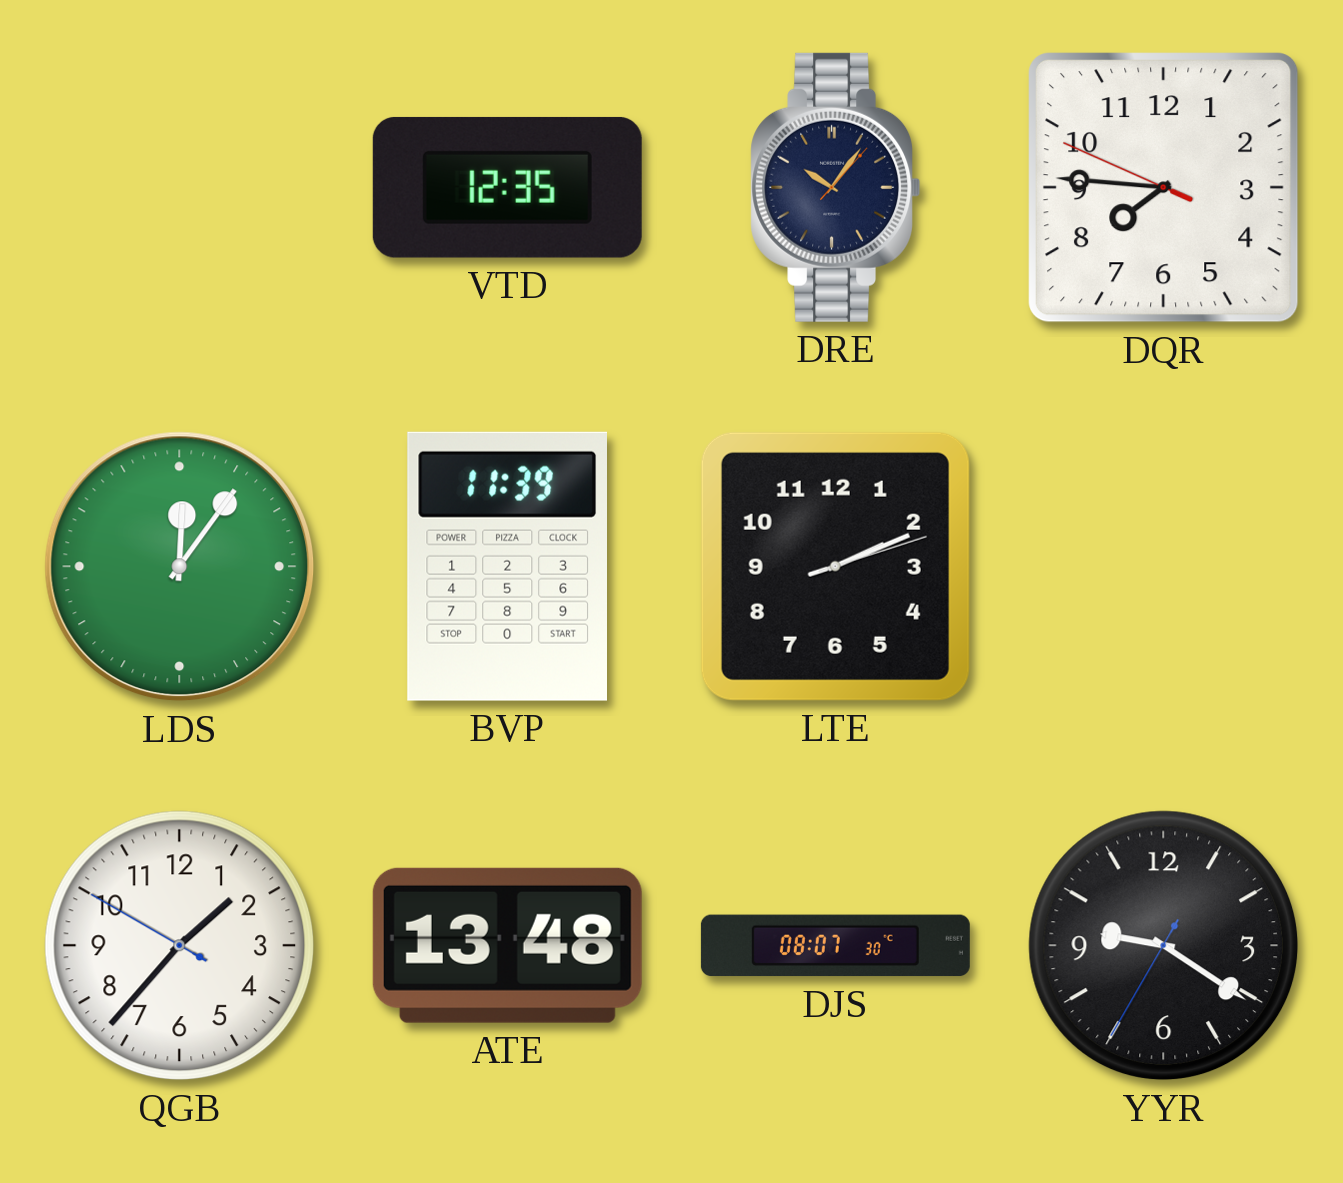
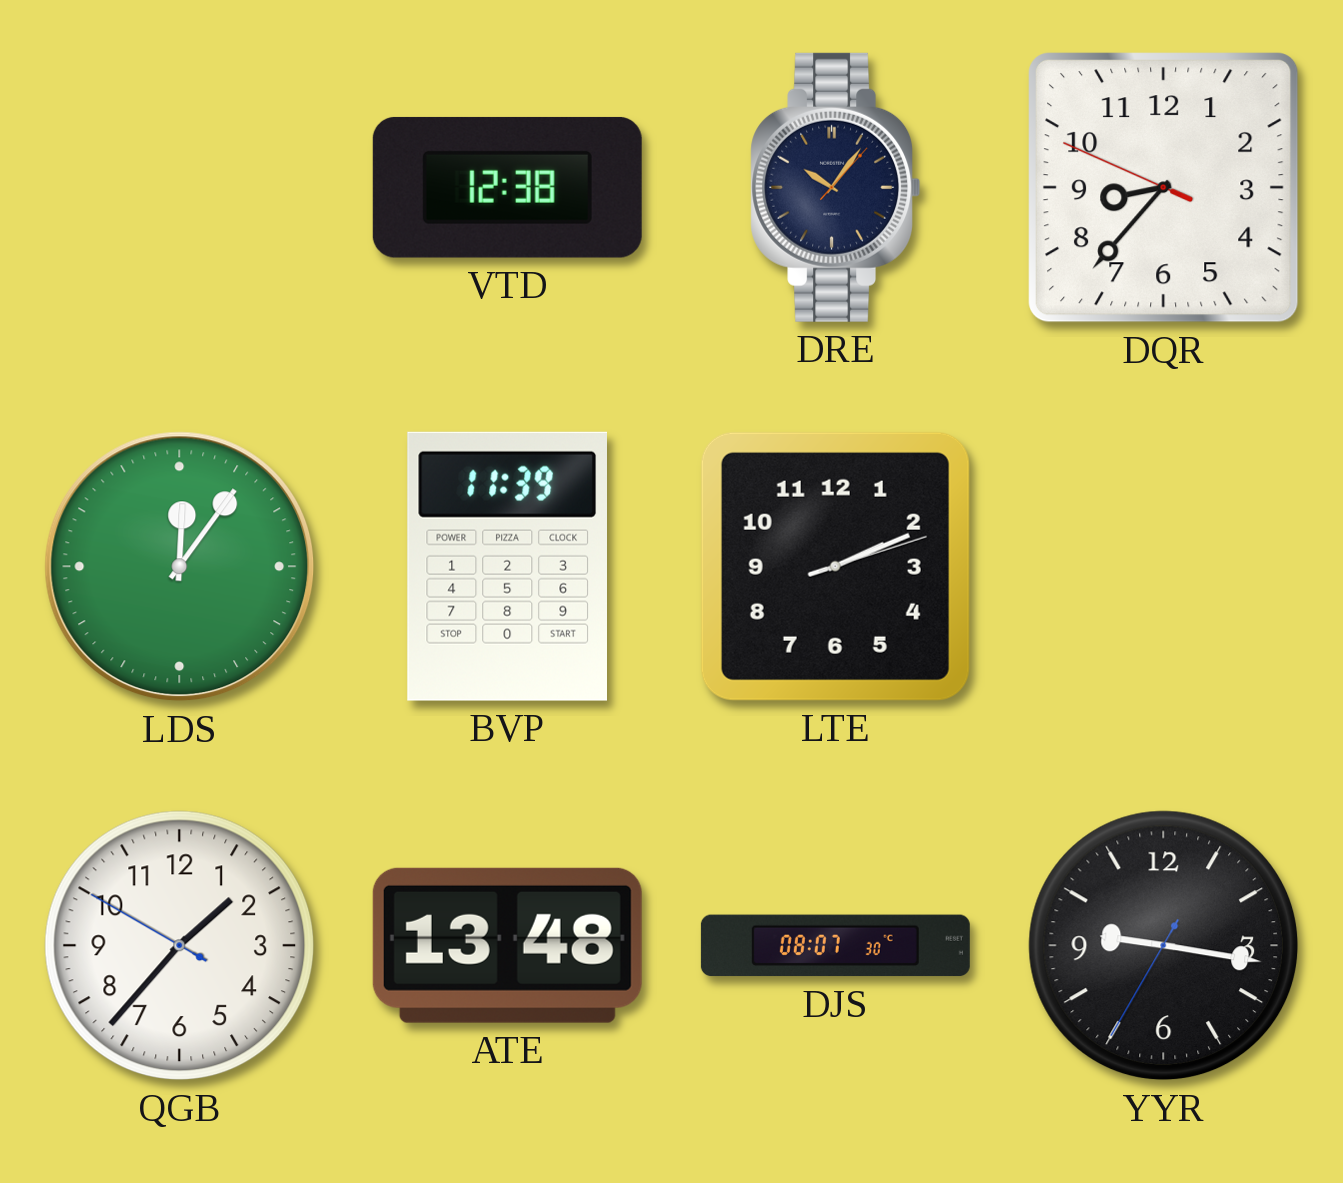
VTD: 12:35 -> 12:38 (507, 187)
DQR: 7:45 -> 8:36 (1164, 188)
YYR: 9:20 -> 9:16 (1164, 946)
